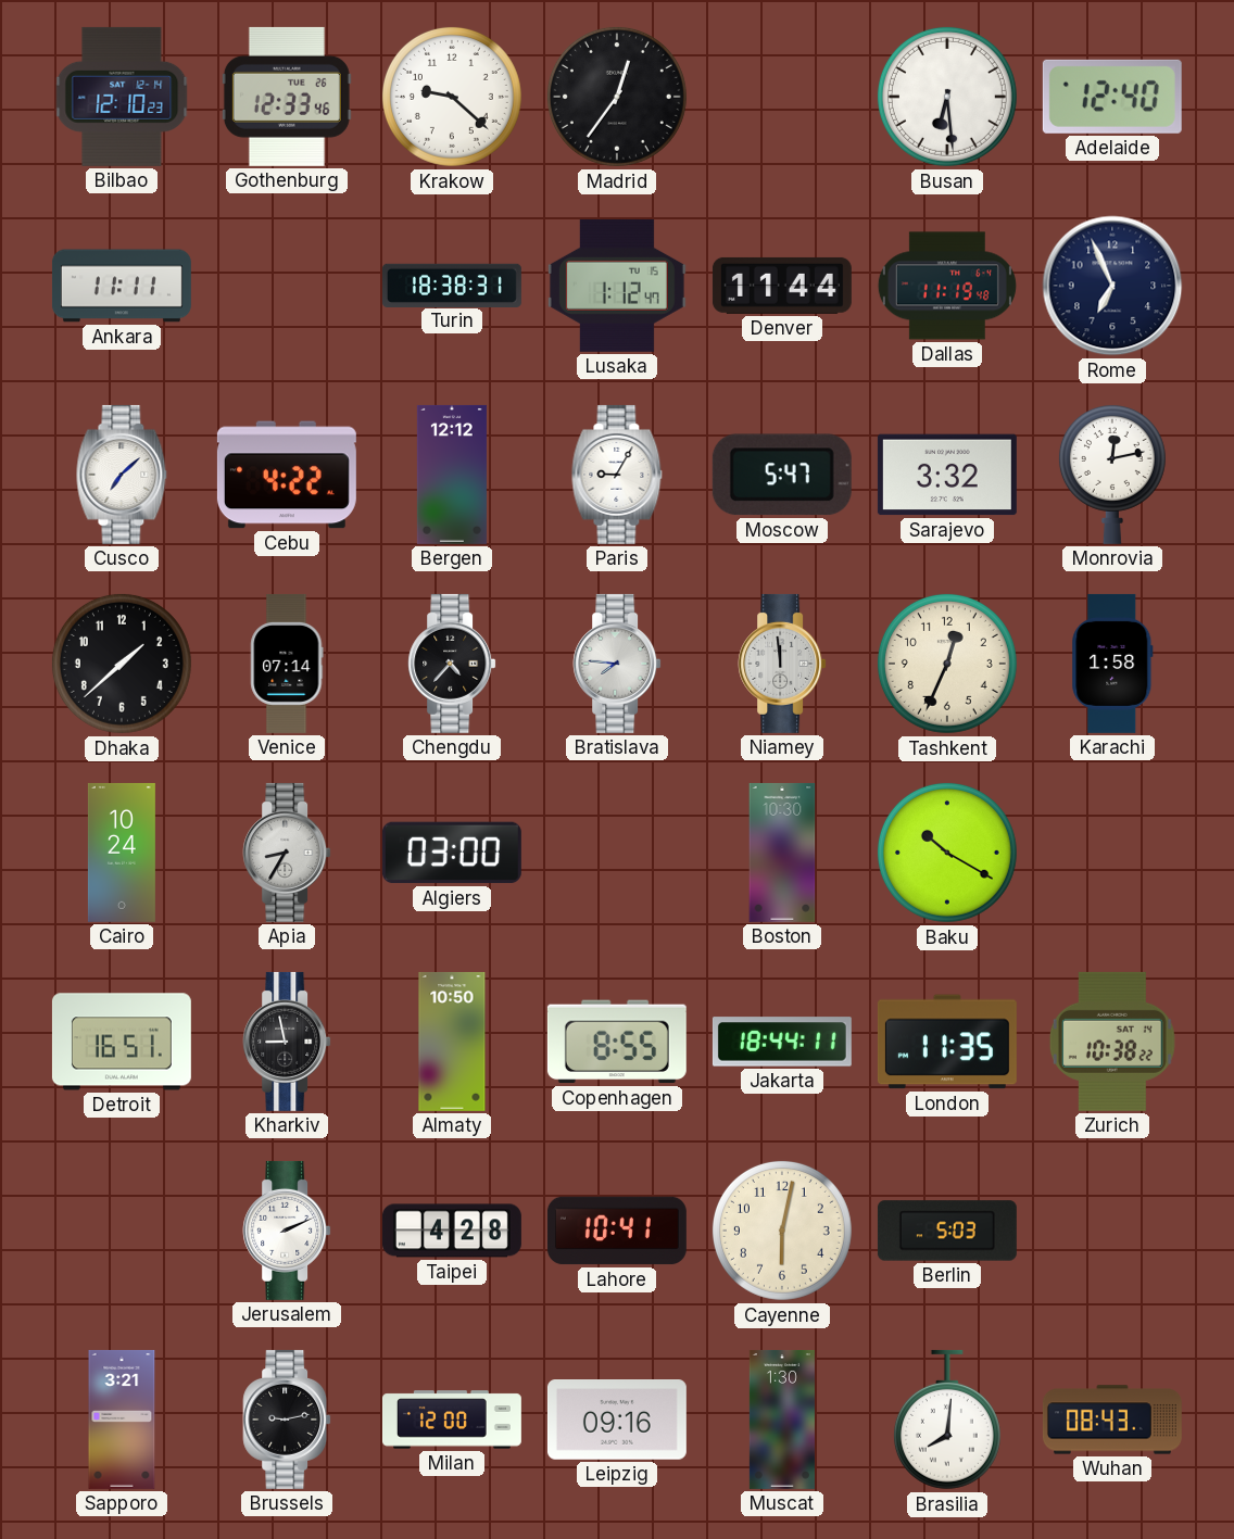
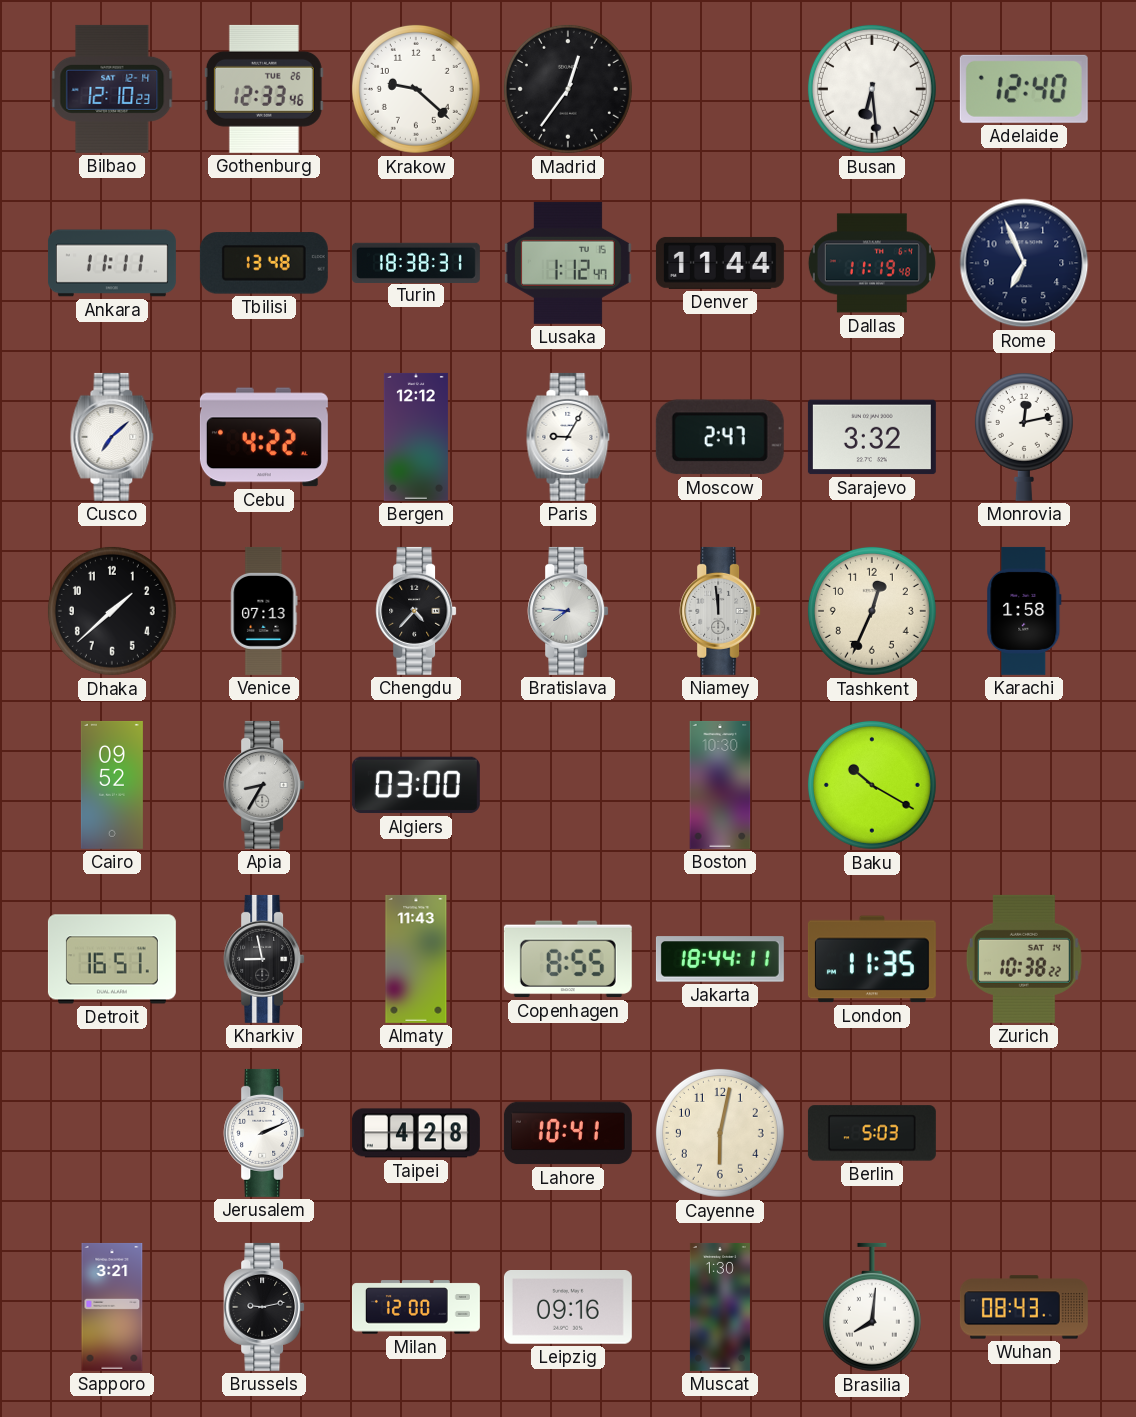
Tbilisi: none -> 13:48 (264, 263)
Moscow: 5:47 -> 2:47 (720, 437)
Venice: 07:14 -> 07:13 (264, 611)
Cairo: 10:24 -> 09:52 (112, 785)
Almaty: 10:50 -> 11:43 (416, 959)
